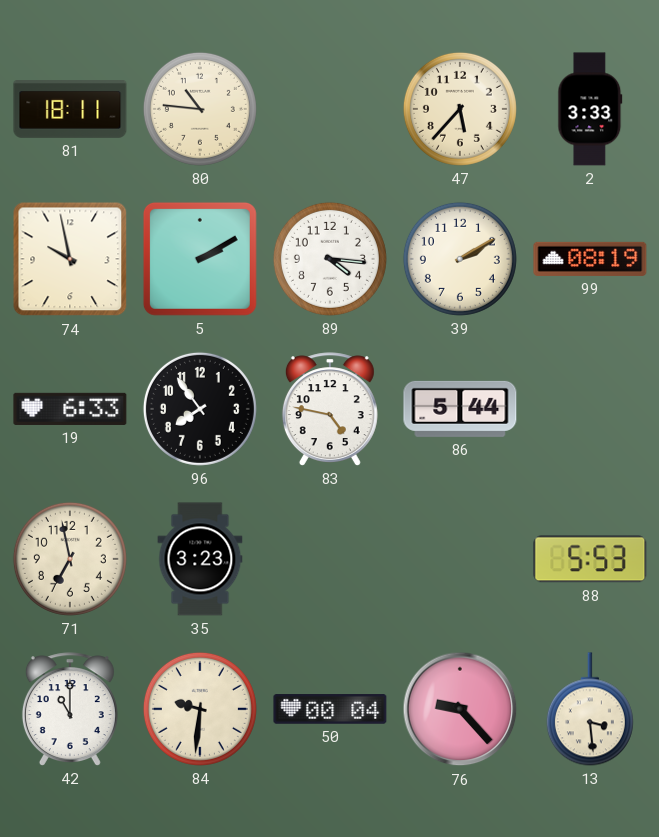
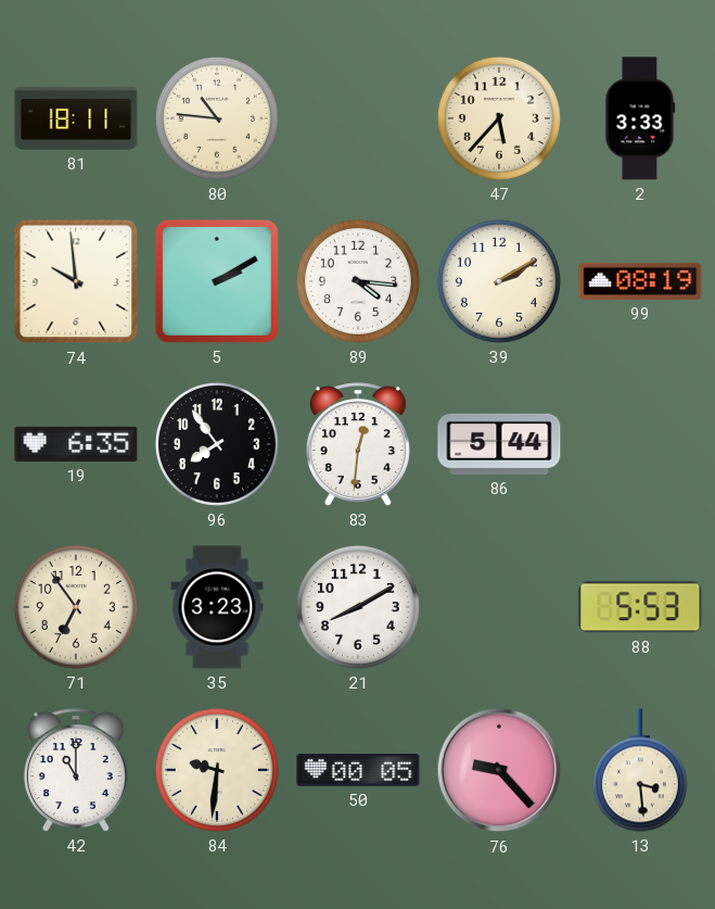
74: 9:58 -> 9:59 (76, 281)
19: 6:33 -> 6:35 (76, 444)
83: 4:47 -> 12:31 (358, 444)
71: 6:58 -> 6:54 (76, 607)
21: none -> 8:10 (358, 607)
50: 00:04 -> 00:05 (358, 770)
